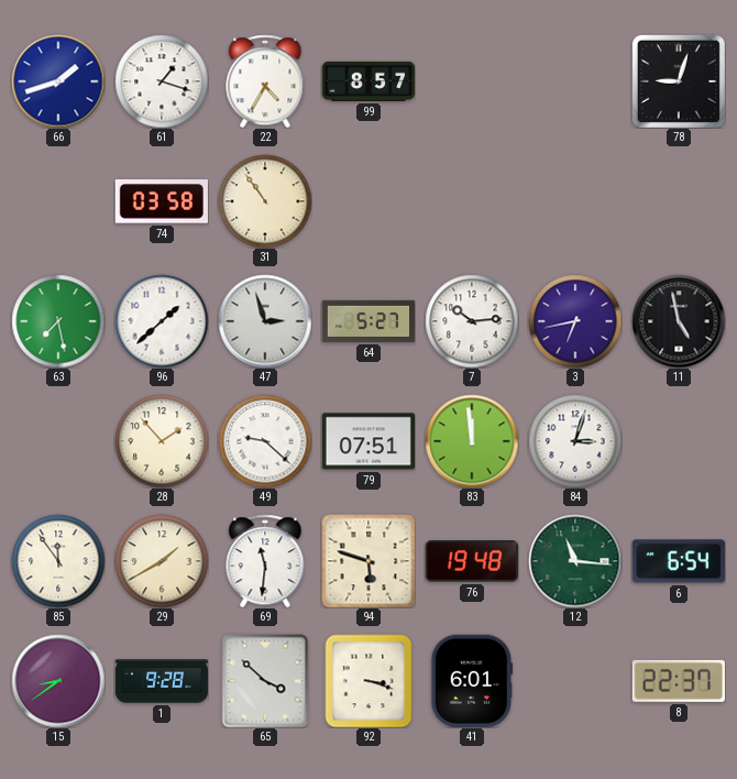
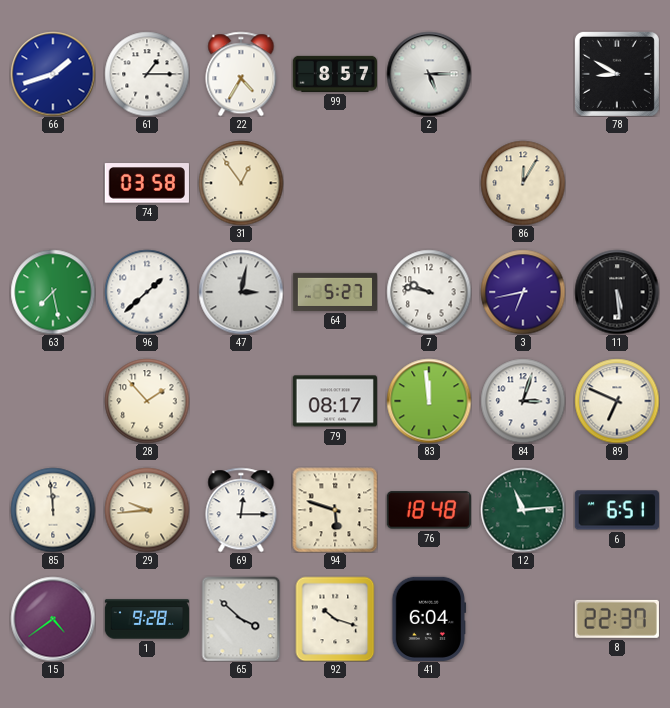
61: 1:18 -> 1:15 (147, 74)
2: none -> 5:15 (429, 74)
78: 9:03 -> 8:50 (617, 74)
31: 10:54 -> 12:54 (241, 183)
86: none -> 12:05 (523, 183)
47: 2:57 -> 3:02 (241, 292)
7: 10:14 -> 9:47 (429, 292)
11: 4:58 -> 5:29 (617, 292)
49: 9:22 -> none (265, 441)
79: 07:51 -> 08:17 (334, 401)
89: none -> 6:49 (617, 401)
85: 11:54 -> 11:59 (53, 510)
29: 1:40 -> 9:44 (147, 510)
69: 11:31 -> 12:15 (241, 510)
76: 19:48 -> 18:48 (429, 510)
12: 11:16 -> 11:14 (523, 510)
6: 6:54 -> 6:51 (617, 510)
15: 8:39 -> 4:39 (53, 619)
92: 3:18 -> 10:18 (335, 619)
41: 6:01 -> 6:04 (429, 618)
